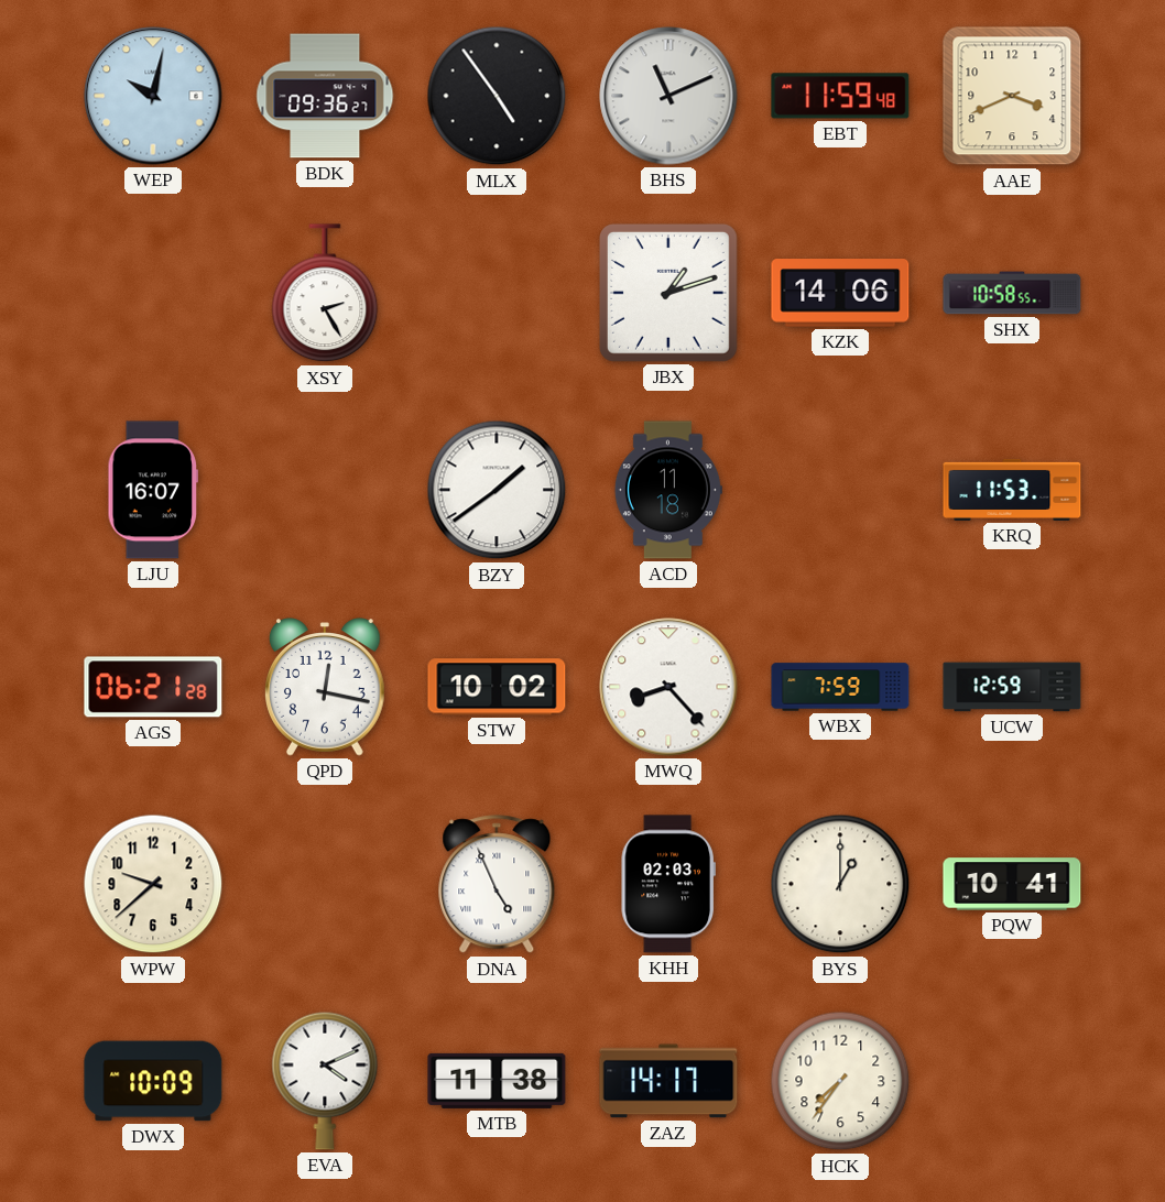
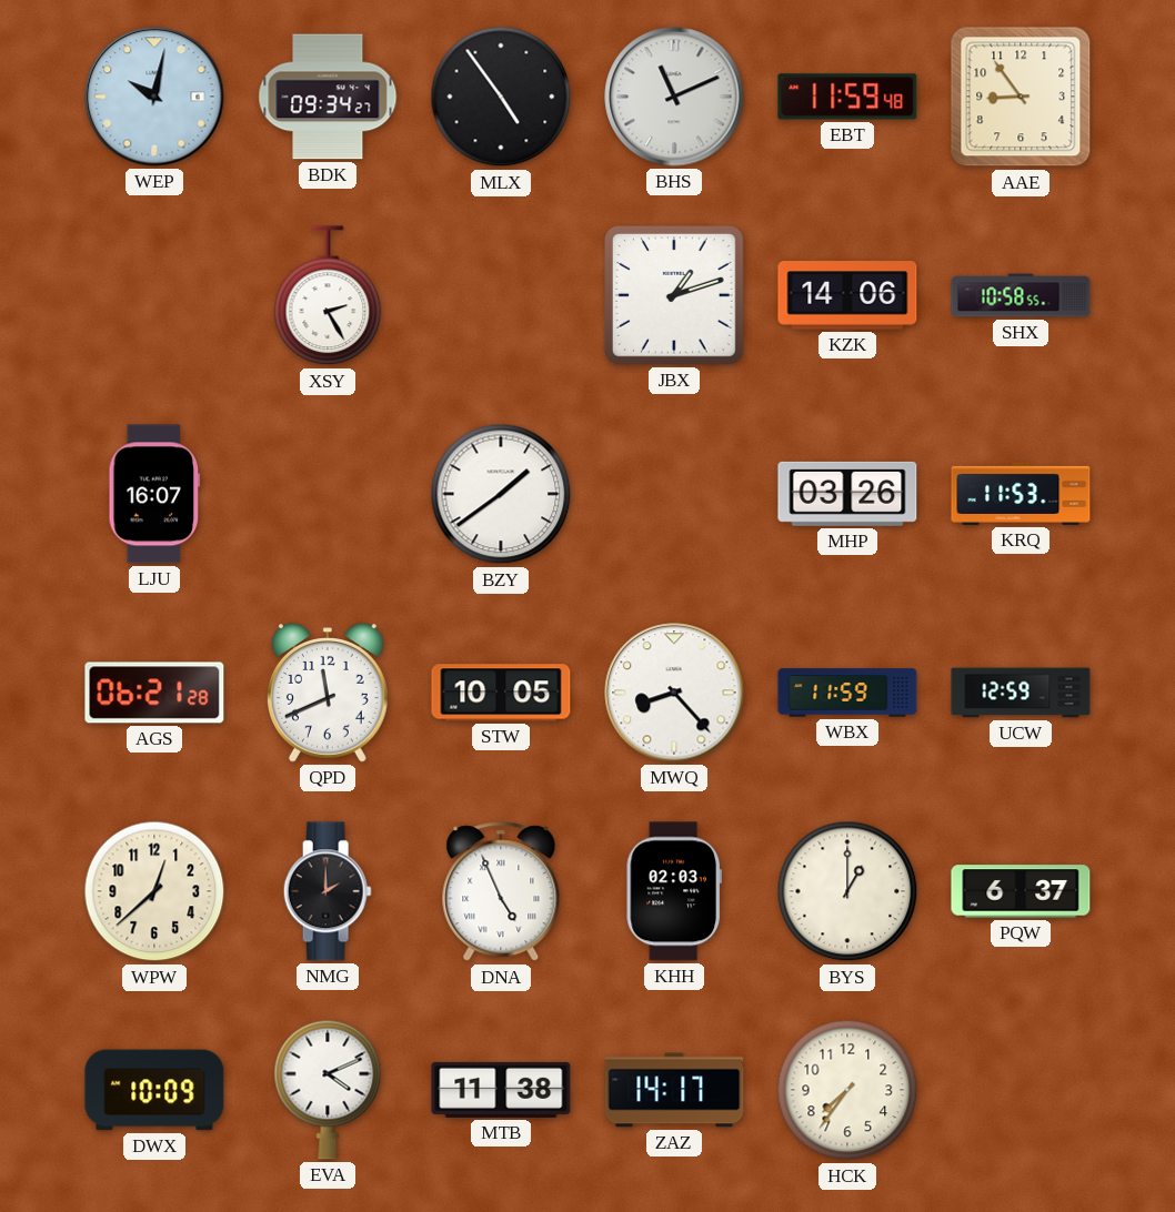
BDK: 09:36 -> 09:34 (328, 97)
AAE: 3:41 -> 8:54 (1021, 97)
ACD: 11:18 -> none (668, 490)
MHP: none -> 03:26 (847, 494)
QPD: 12:17 -> 11:41 (329, 693)
STW: 10:02 -> 10:05 (501, 693)
WBX: 7:59 -> 11:59 (847, 693)
WPW: 9:38 -> 12:38 (154, 891)
NMG: none -> 2:00 (328, 891)
PQW: 10:41 -> 6:37 (1021, 891)
